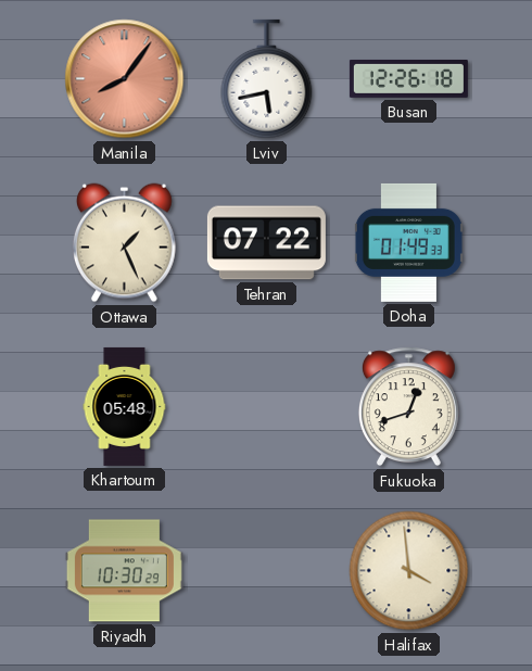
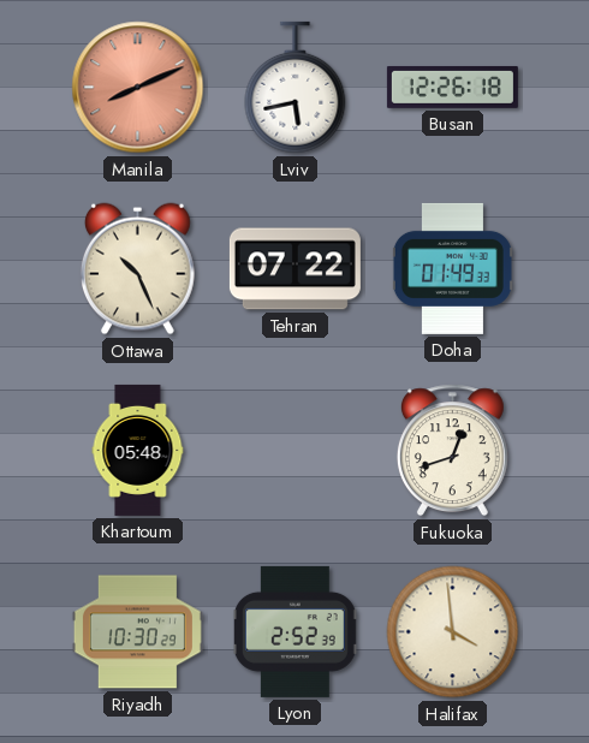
Manila: 8:06 -> 8:11 (138, 88)
Ottawa: 1:26 -> 10:26 (137, 269)
Lyon: none -> 2:52 (294, 631)
